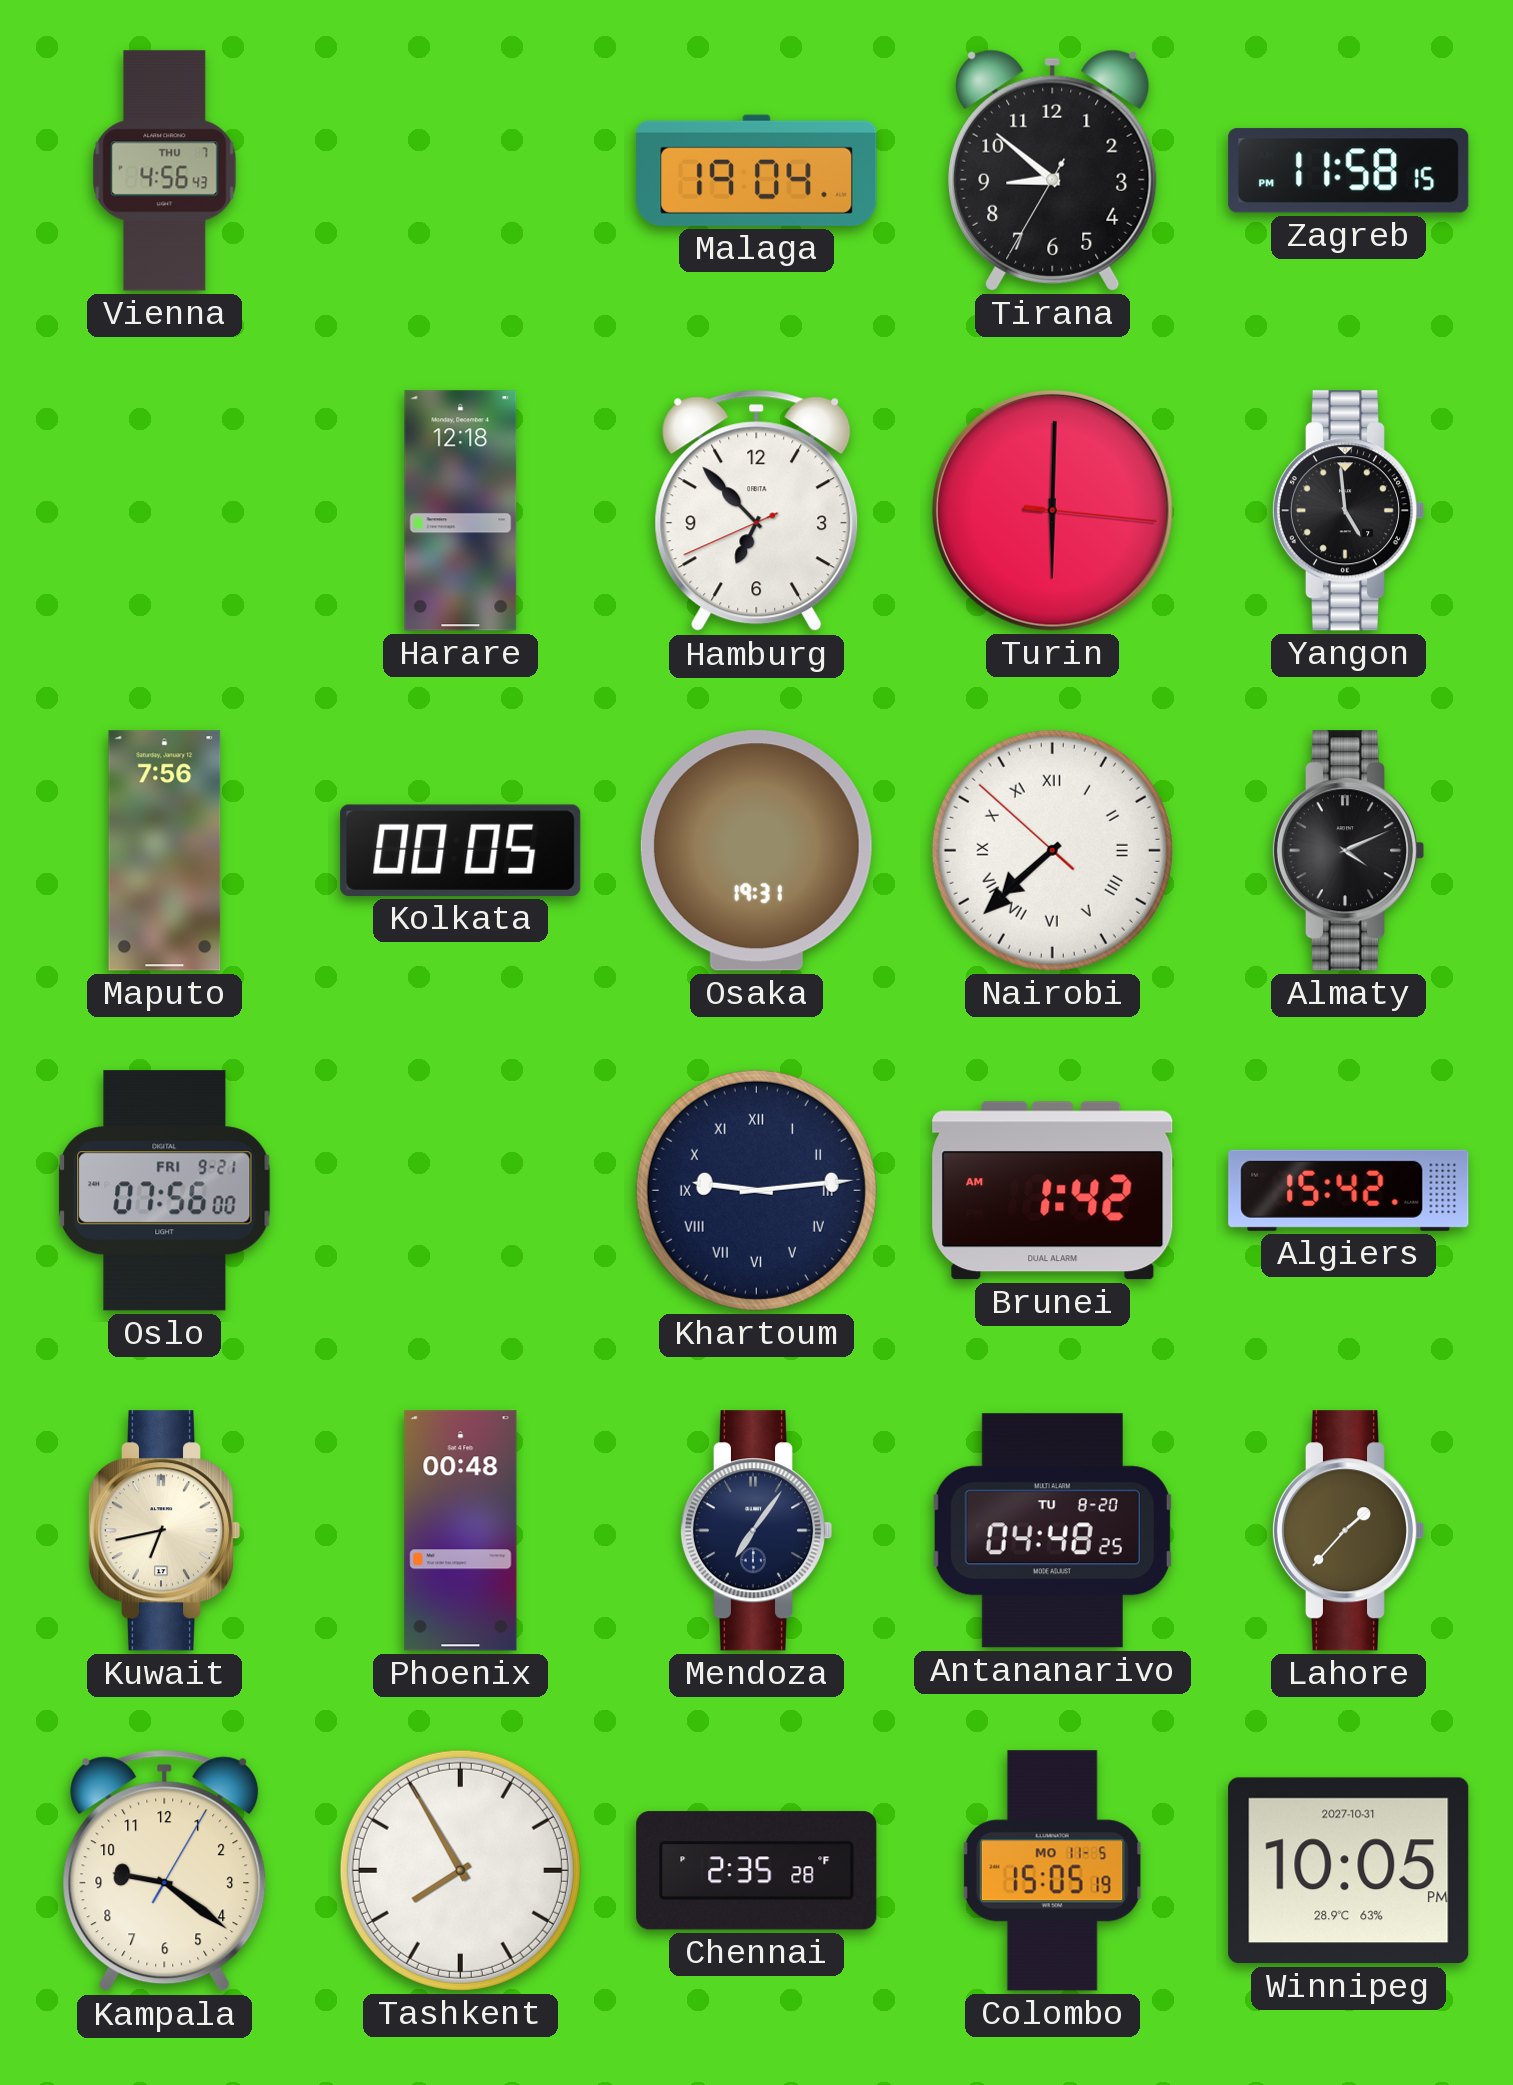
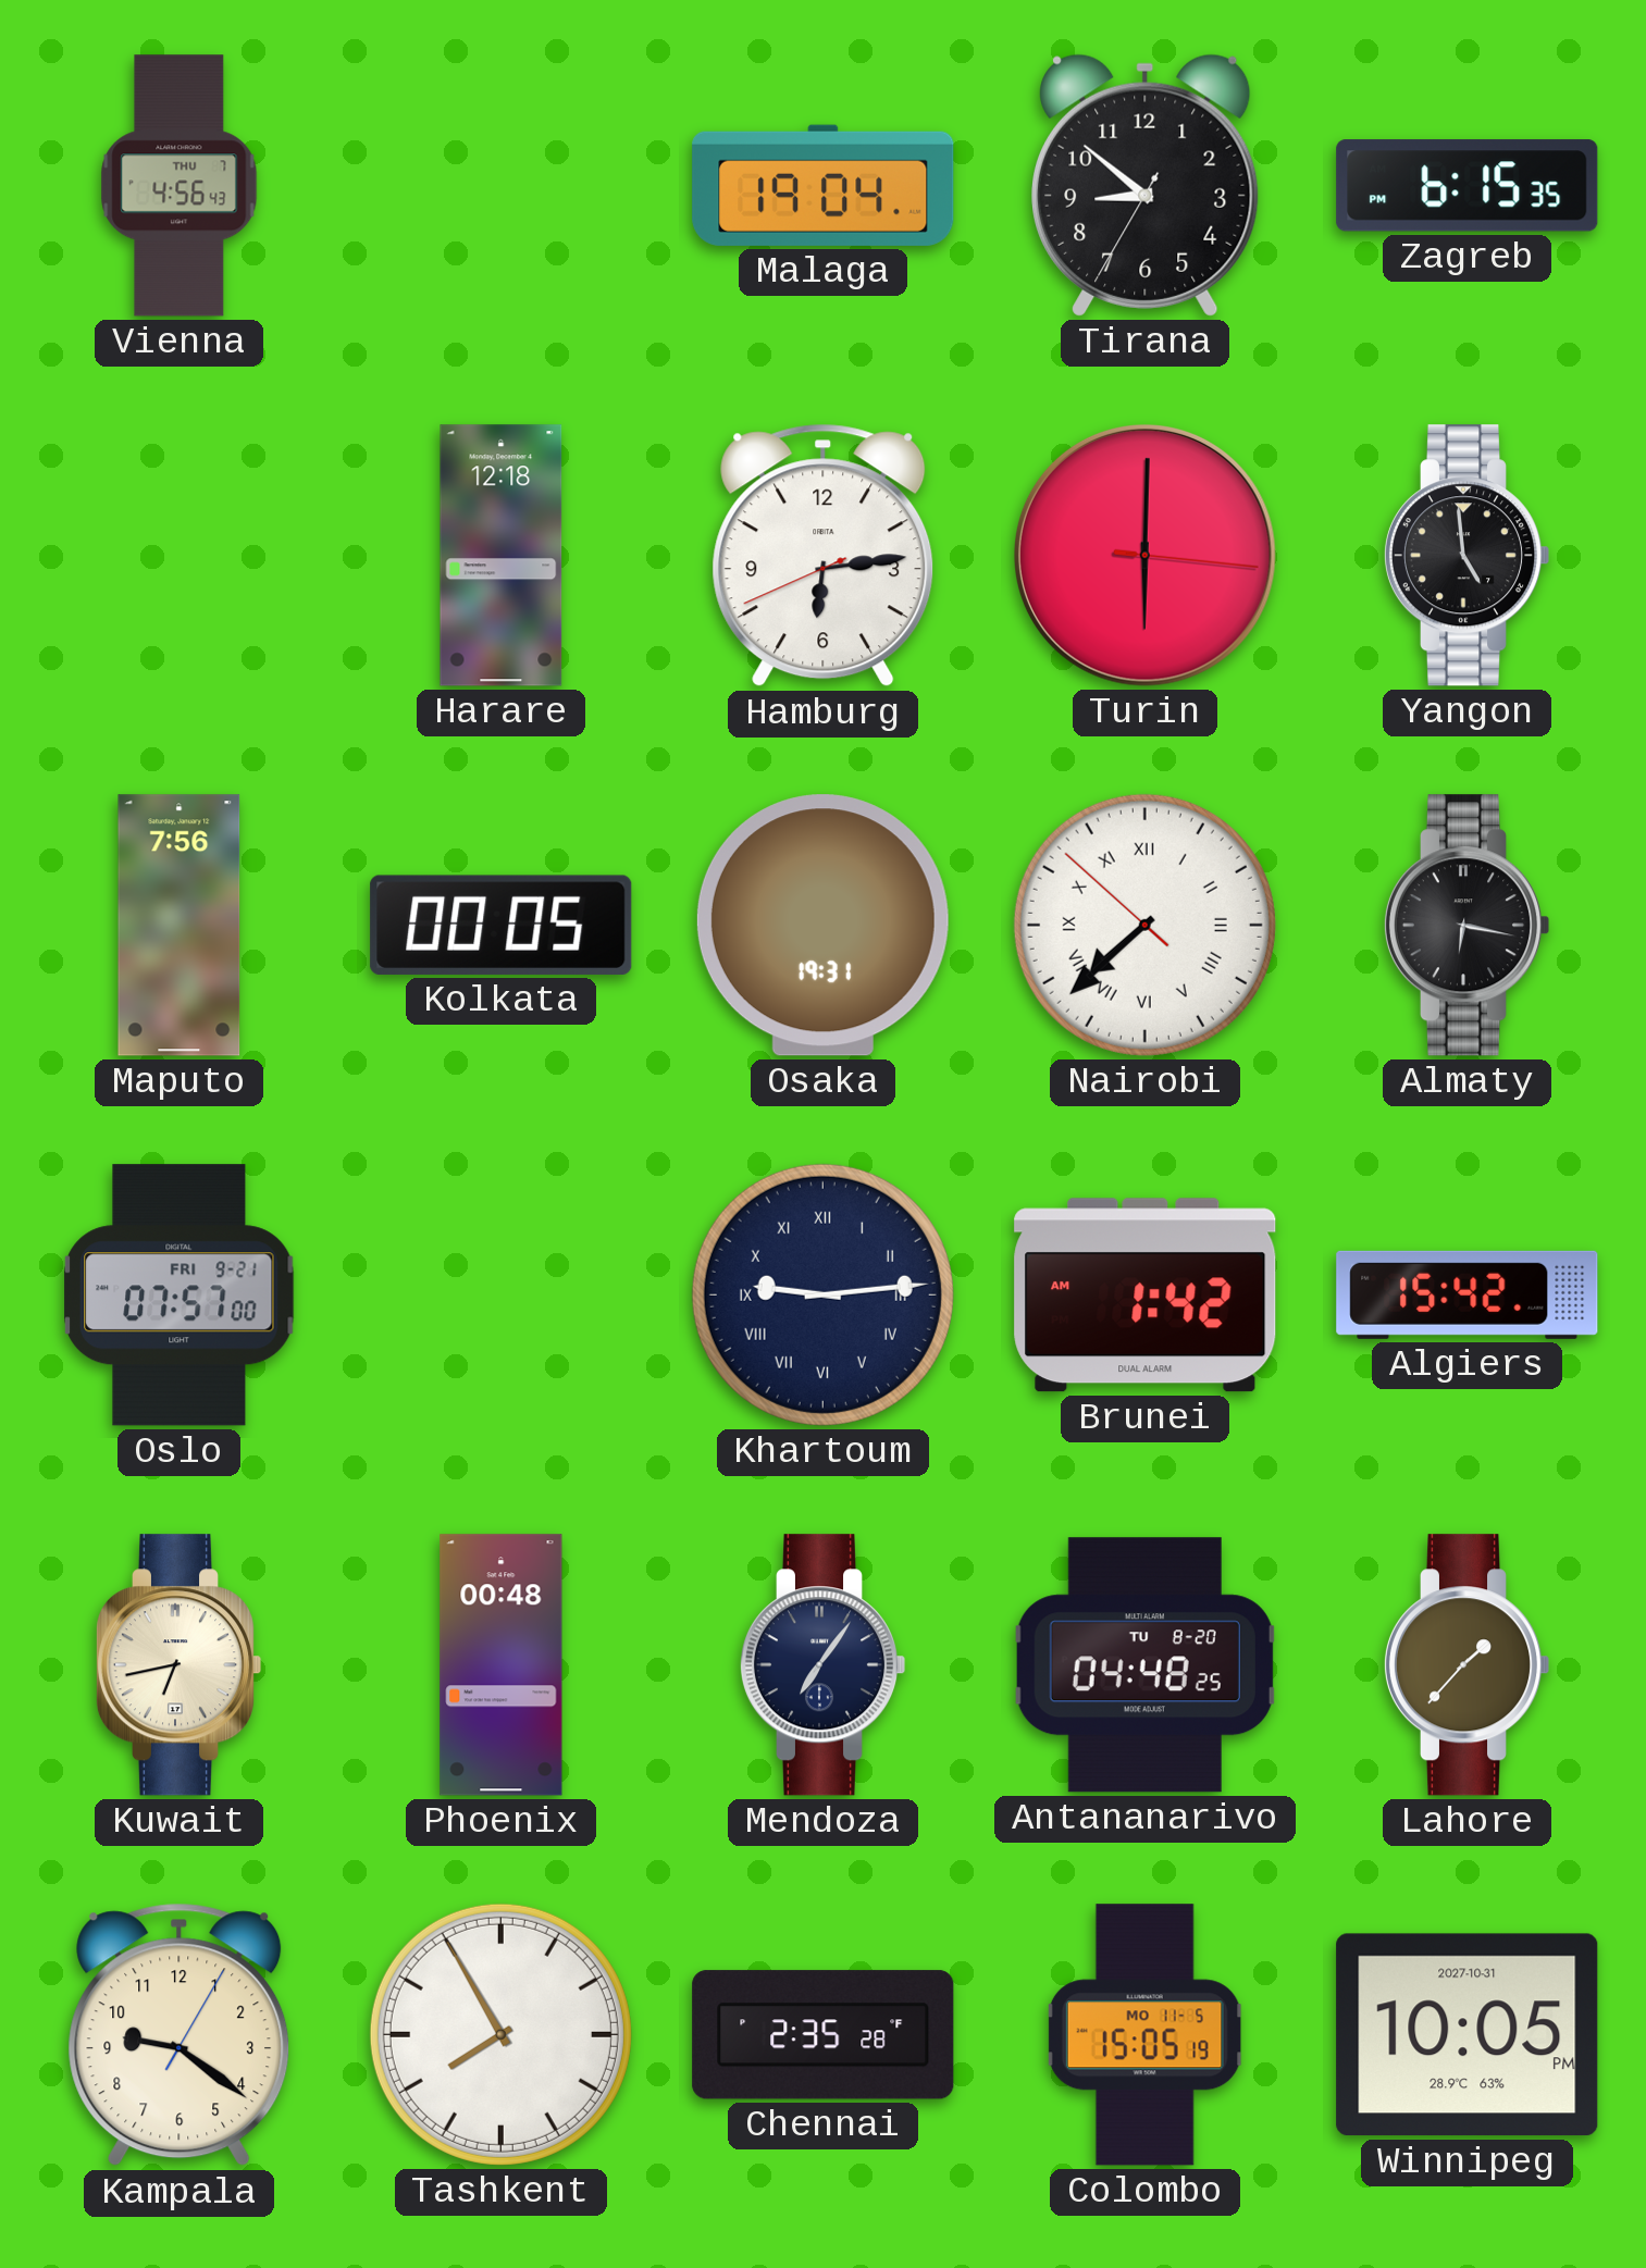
Zagreb: 11:58 -> 6:15 (1468, 186)
Hamburg: 6:52 -> 6:13 (824, 556)
Almaty: 4:11 -> 6:17 (1466, 926)
Oslo: 07:56 -> 07:57 (180, 1296)
